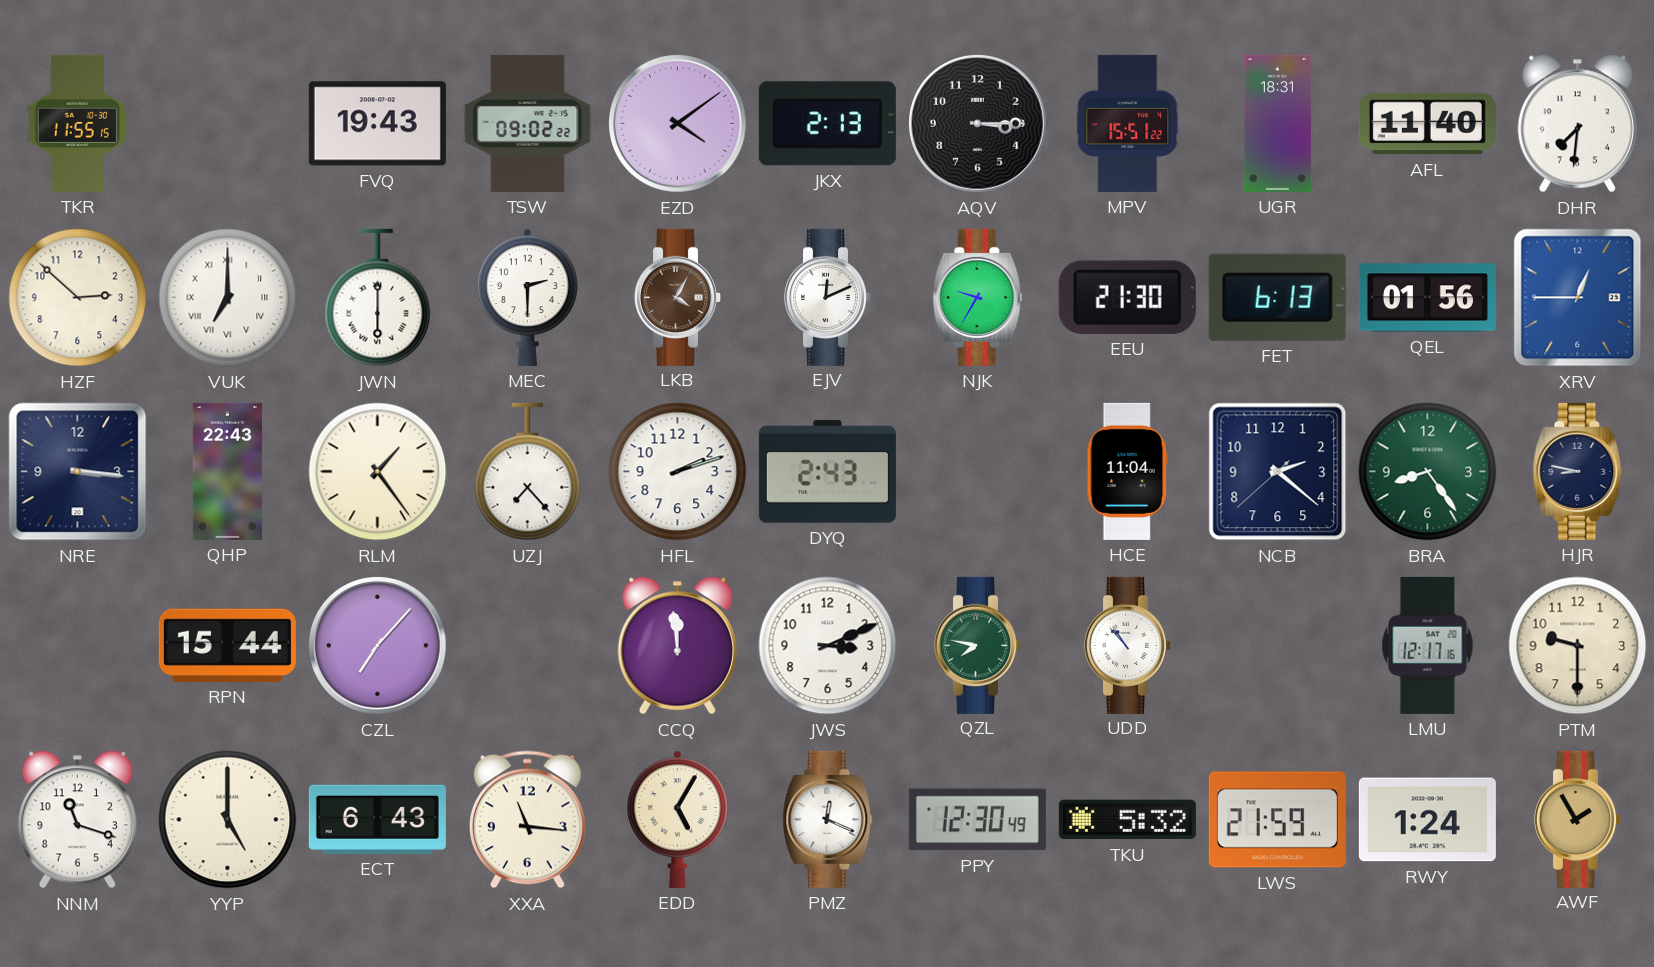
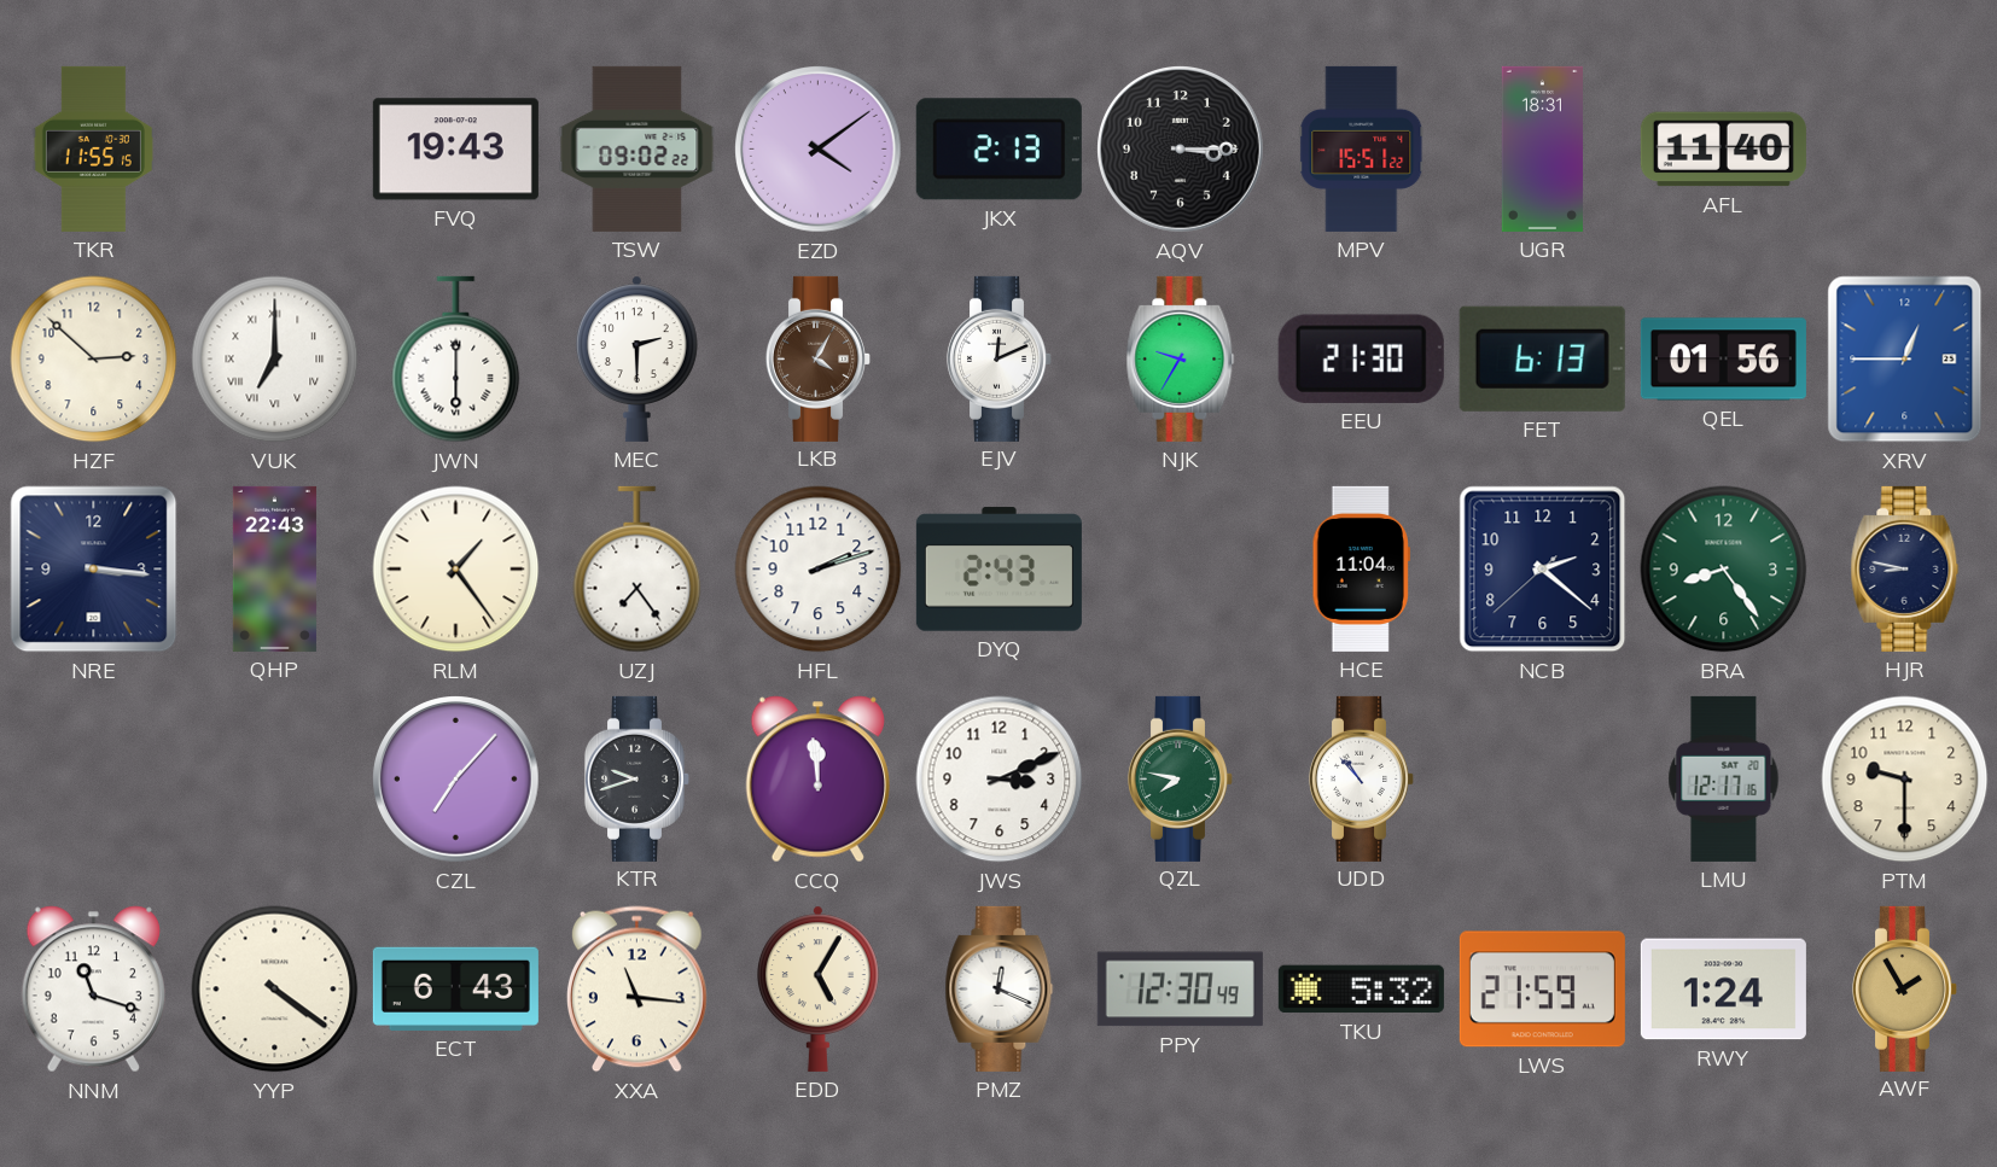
DHR: 7:31 -> none (1577, 124)
UZJ: 7:23 -> 7:24 (637, 570)
RPN: 15:44 -> none (227, 645)
KTR: none -> 9:42 (636, 778)
YYP: 5:00 -> 4:21 (275, 990)
